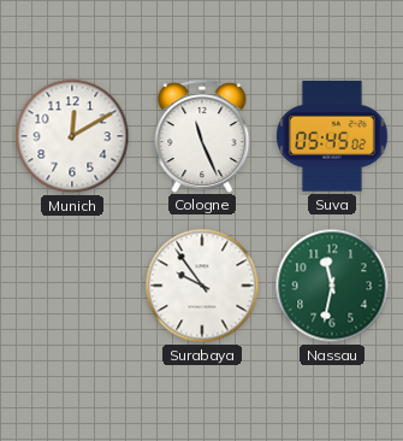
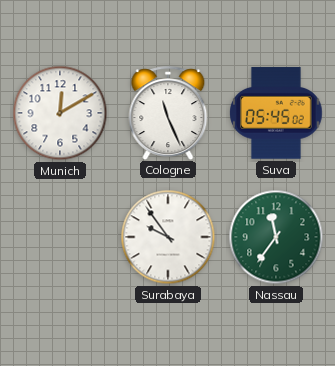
Nassau: 11:32 -> 11:36 (276, 237)
